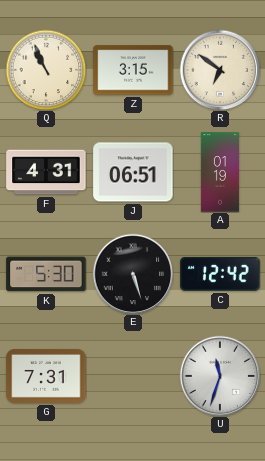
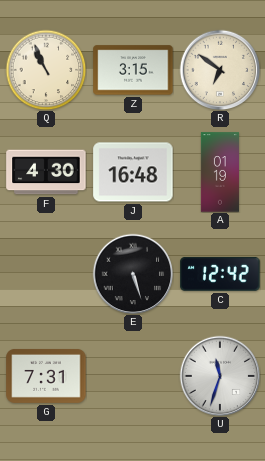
F: 4:31 -> 4:30 (46, 172)
J: 06:51 -> 16:48 (133, 172)
K: 5:30 -> none (46, 274)
